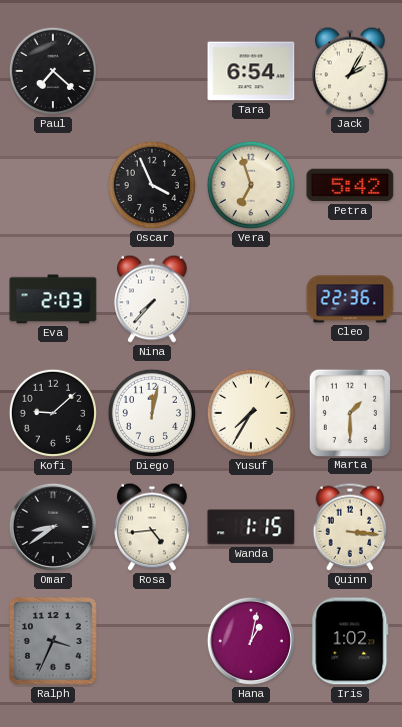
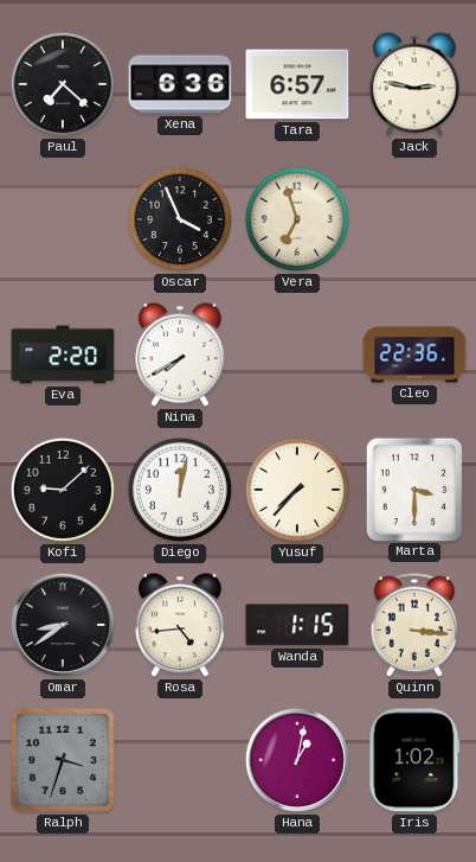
Xena: none -> 6:36 (180, 84)
Tara: 6:54 -> 6:57 (297, 84)
Jack: 2:05 -> 2:47 (414, 84)
Petra: 5:42 -> none (350, 185)
Eva: 2:03 -> 2:20 (63, 355)
Nina: 7:37 -> 7:40 (180, 355)
Yusuf: 7:35 -> 7:37 (297, 490)
Marta: 1:30 -> 3:30 (413, 489)
Ralph: 3:34 -> 3:33 (63, 760)
